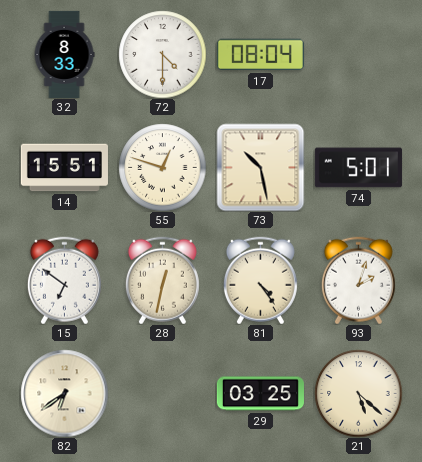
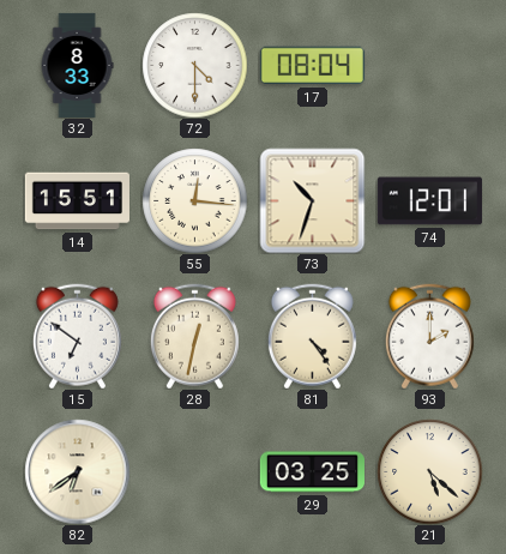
55: 12:48 -> 12:16 (194, 200)
73: 10:28 -> 10:33 (312, 200)
74: 5:01 -> 12:01 (429, 201)
93: 2:03 -> 2:00 (429, 336)
